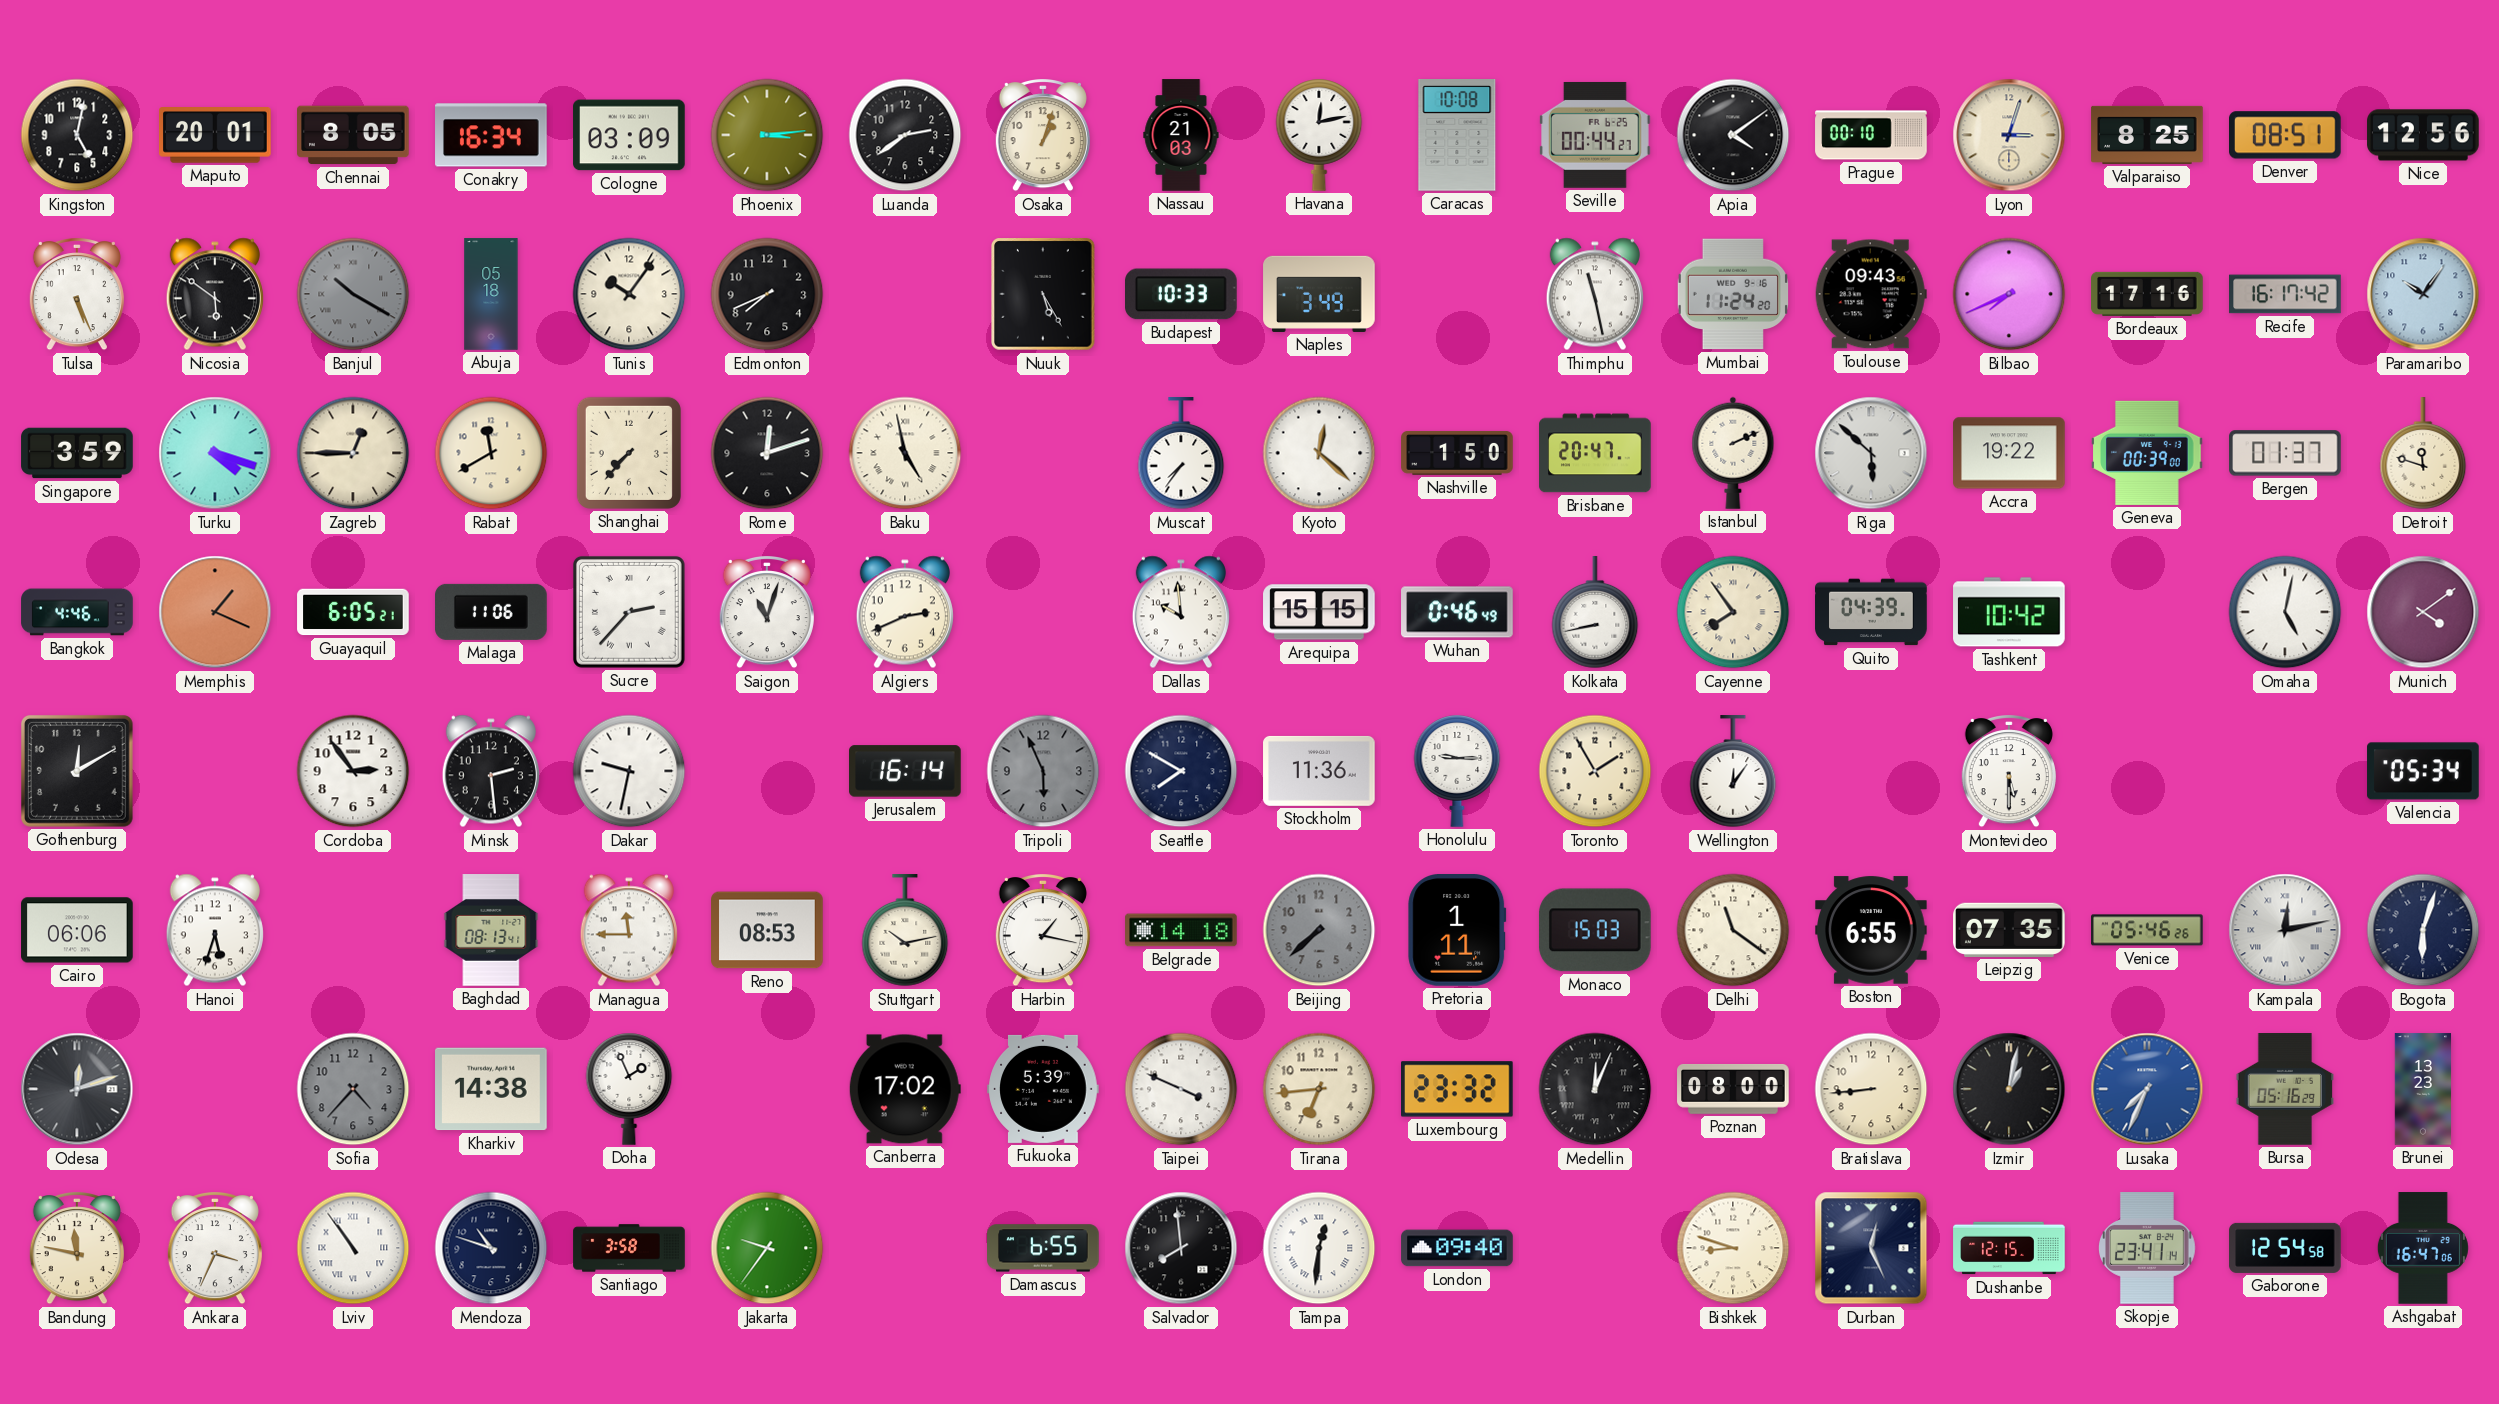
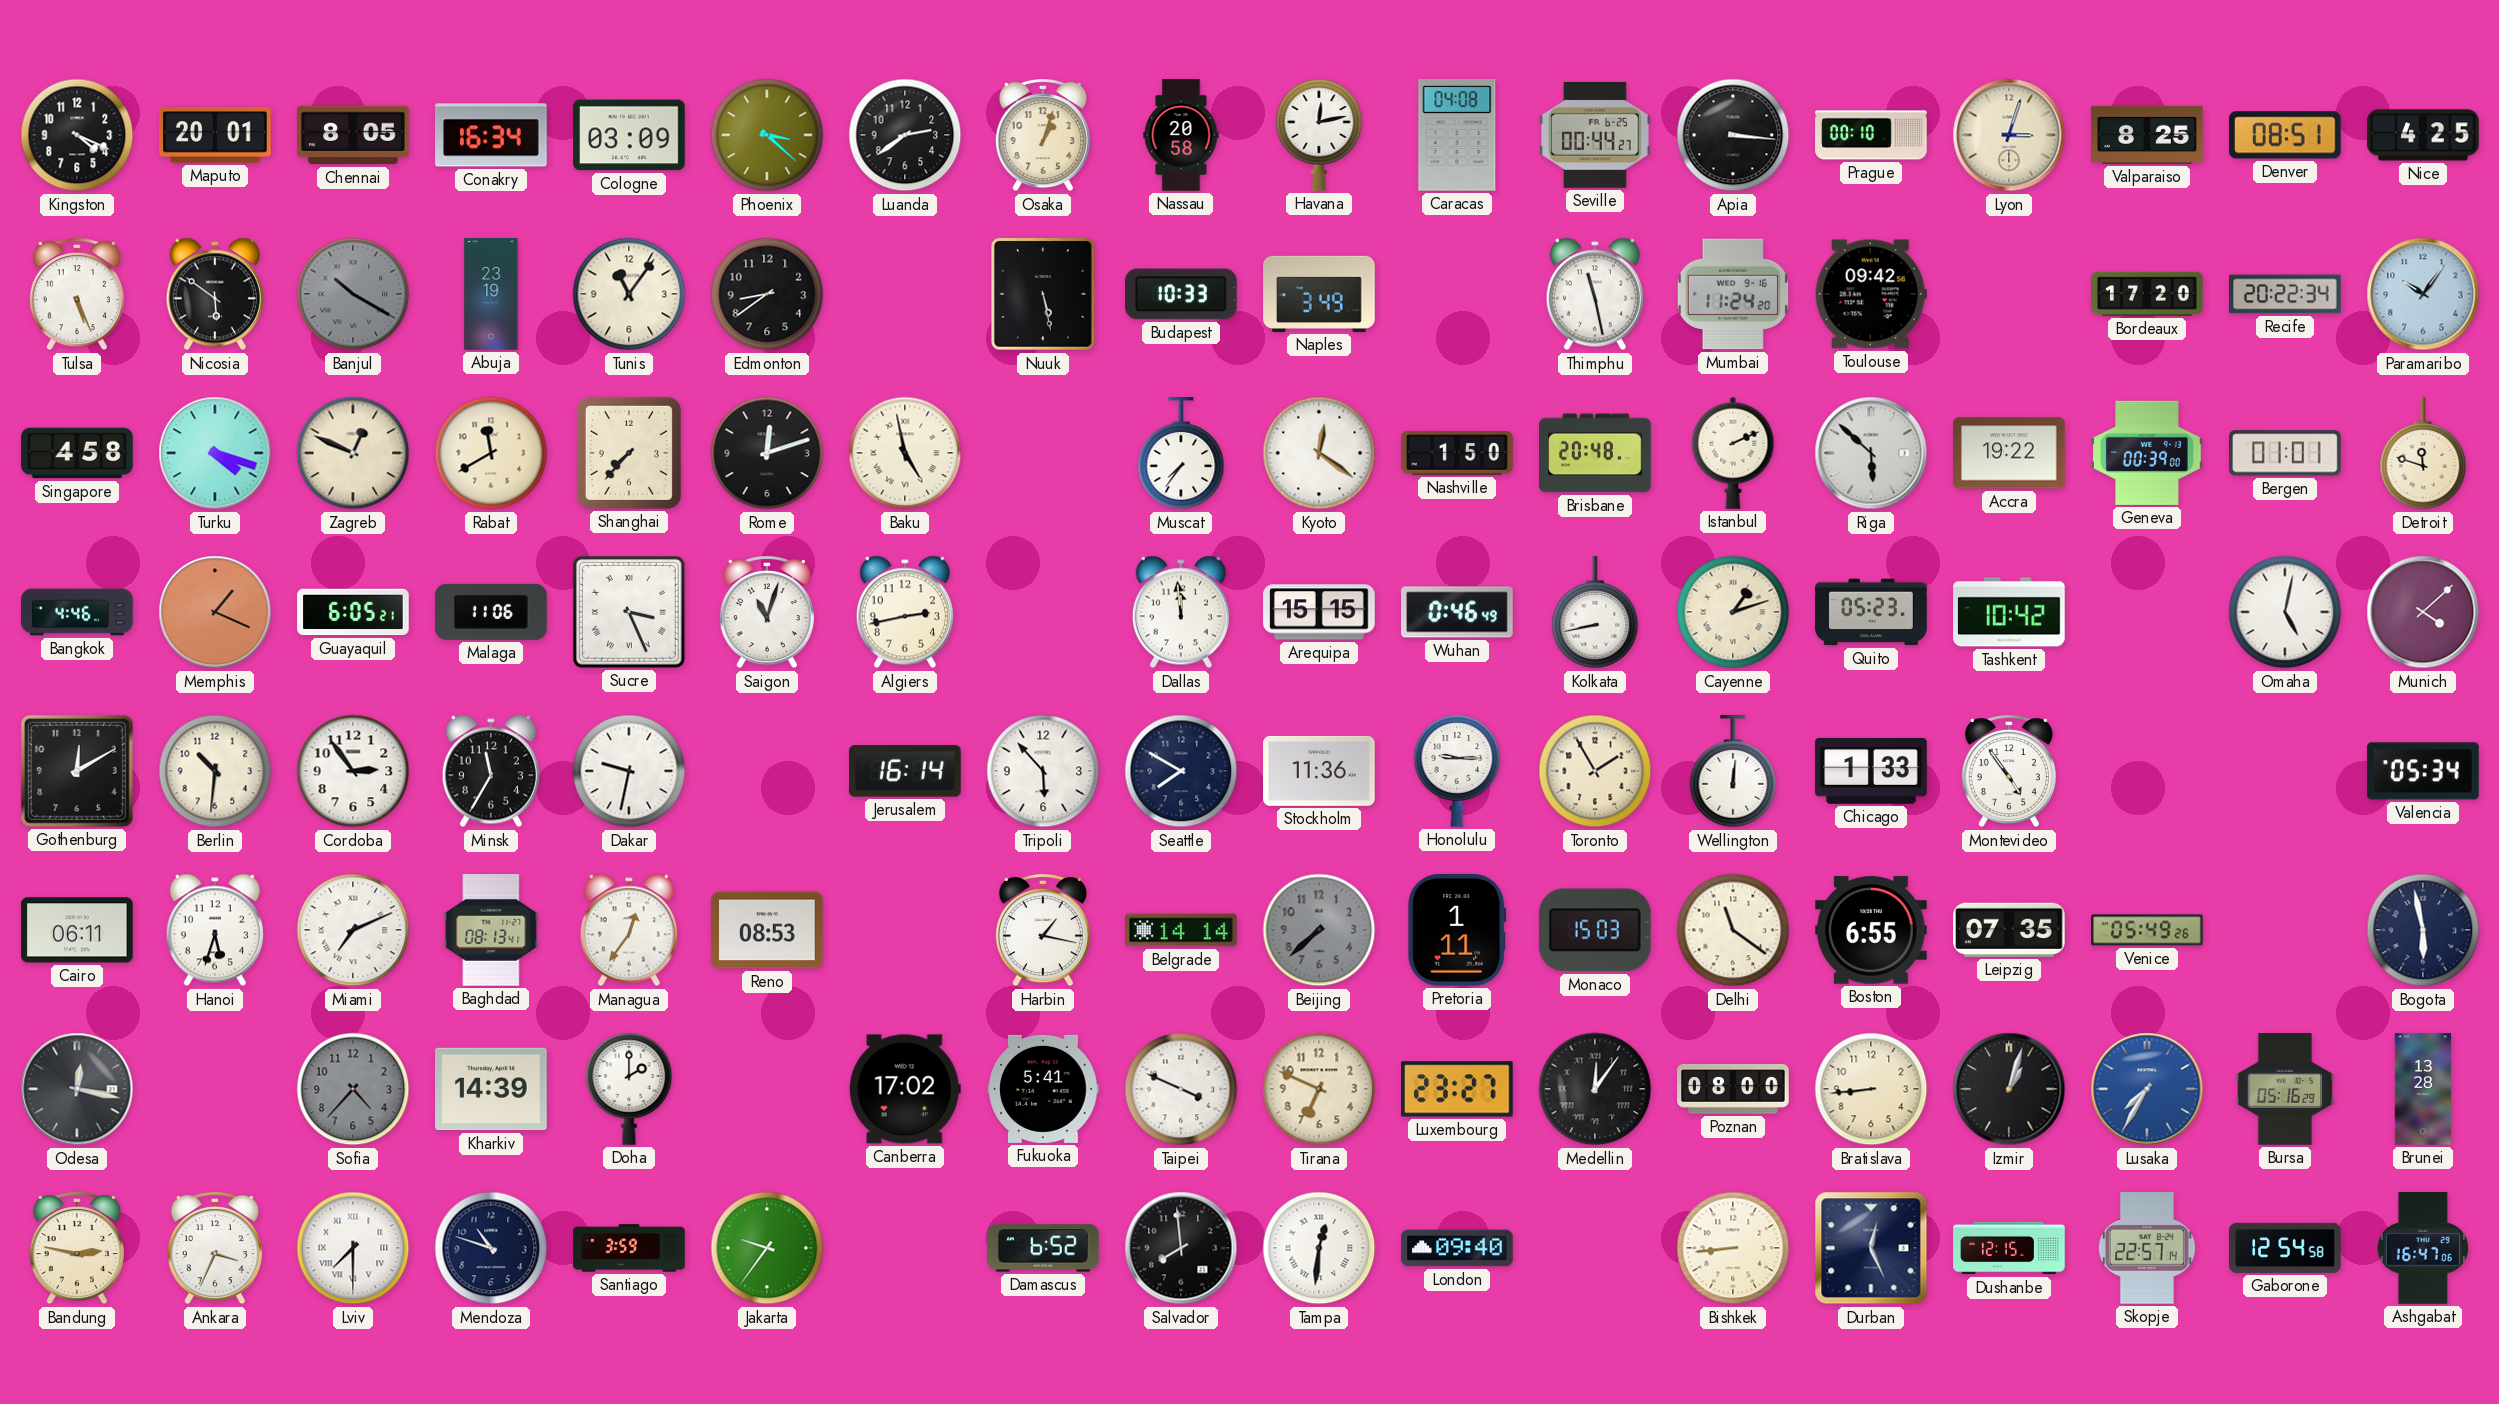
Kingston: 5:02 -> 4:19 (77, 135)
Phoenix: 3:14 -> 3:22 (767, 135)
Nassau: 21:03 -> 20:58 (1181, 135)
Caracas: 10:08 -> 04:08 (1457, 136)
Apia: 4:09 -> 3:16 (1733, 135)
Nice: 12:56 -> 4:25 (2423, 135)
Abuja: 05:18 -> 23:19 (491, 294)
Tunis: 10:06 -> 11:06 (629, 294)
Edmonton: 7:41 -> 8:39 (767, 294)
Nuuk: 5:25 -> 5:28 (1043, 294)
Toulouse: 09:43 -> 09:42 (1871, 294)
Bilbao: 7:41 -> none (2009, 294)
Bordeaux: 17:16 -> 17:20 (2147, 294)
Recife: 16:17 -> 20:22 (2285, 294)
Singapore: 3:59 -> 4:58 (77, 453)
Zagreb: 12:45 -> 12:49 (353, 453)
Kyoto: 12:22 -> 12:21 (1319, 453)
Brisbane: 20:47 -> 20:48 (1595, 453)
Bergen: 01:37 -> 01:01 (2285, 453)
Sucre: 2:37 -> 3:26 (629, 612)
Algiers: 2:41 -> 2:43 (905, 612)
Dallas: 9:59 -> 11:59 (1181, 612)
Cayenne: 7:54 -> 1:12 (1733, 612)
Quito: 04:39 -> 05:23 (1871, 612)
Munich: 4:09 -> 4:08 (2423, 612)
Berlin: none -> 10:31 (215, 771)
Minsk: 2:29 -> 11:35 (491, 771)
Tripoli: 5:56 -> 5:53 (1043, 771)
Tripoli dial: grey -> white (1043, 771)
Wellington: 12:06 -> 12:01 (1733, 772)
Chicago: none -> 1:33 (1871, 772)
Montevideo: 5:30 -> 4:54 (2009, 772)
Cairo: 06:06 -> 06:11 (77, 930)
Miami: none -> 7:11 (353, 930)
Managua: 11:45 -> 12:36 (629, 930)
Stuttgart: 10:13 -> none (905, 931)
Belgrade: 14:18 -> 14:14 (1181, 930)
Venice: 05:46 -> 05:49 (2147, 930)
Kampala: 12:13 -> none (2285, 930)
Bogota: 6:03 -> 5:58 (2423, 930)
Odesa: 12:12 -> 12:17 (77, 1089)
Kharkiv: 14:38 -> 14:39 (491, 1089)
Doha: 1:56 -> 2:00 (629, 1089)
Fukuoka: 5:39 -> 5:41 (1043, 1089)
Tirana: 6:44 -> 6:49 (1319, 1089)
Luxembourg: 23:32 -> 23:27 (1458, 1089)
Medellin: 12:04 -> 12:06 (1595, 1089)
Izmir: 1:02 -> 1:03 (2009, 1089)
Lusaka: 7:34 -> 7:35 (2147, 1089)
Brunei: 13:23 -> 13:28 (2423, 1089)
Bandung: 11:47 -> 2:47 (77, 1249)
Lviv: 10:54 -> 7:30 (353, 1248)
Santiago: 3:58 -> 3:59 (629, 1248)
Damascus: 6:55 -> 6:52 (1043, 1248)
Bishkek: 8:48 -> 8:44 (1733, 1248)
Skopje: 23:41 -> 22:57 (2148, 1248)
